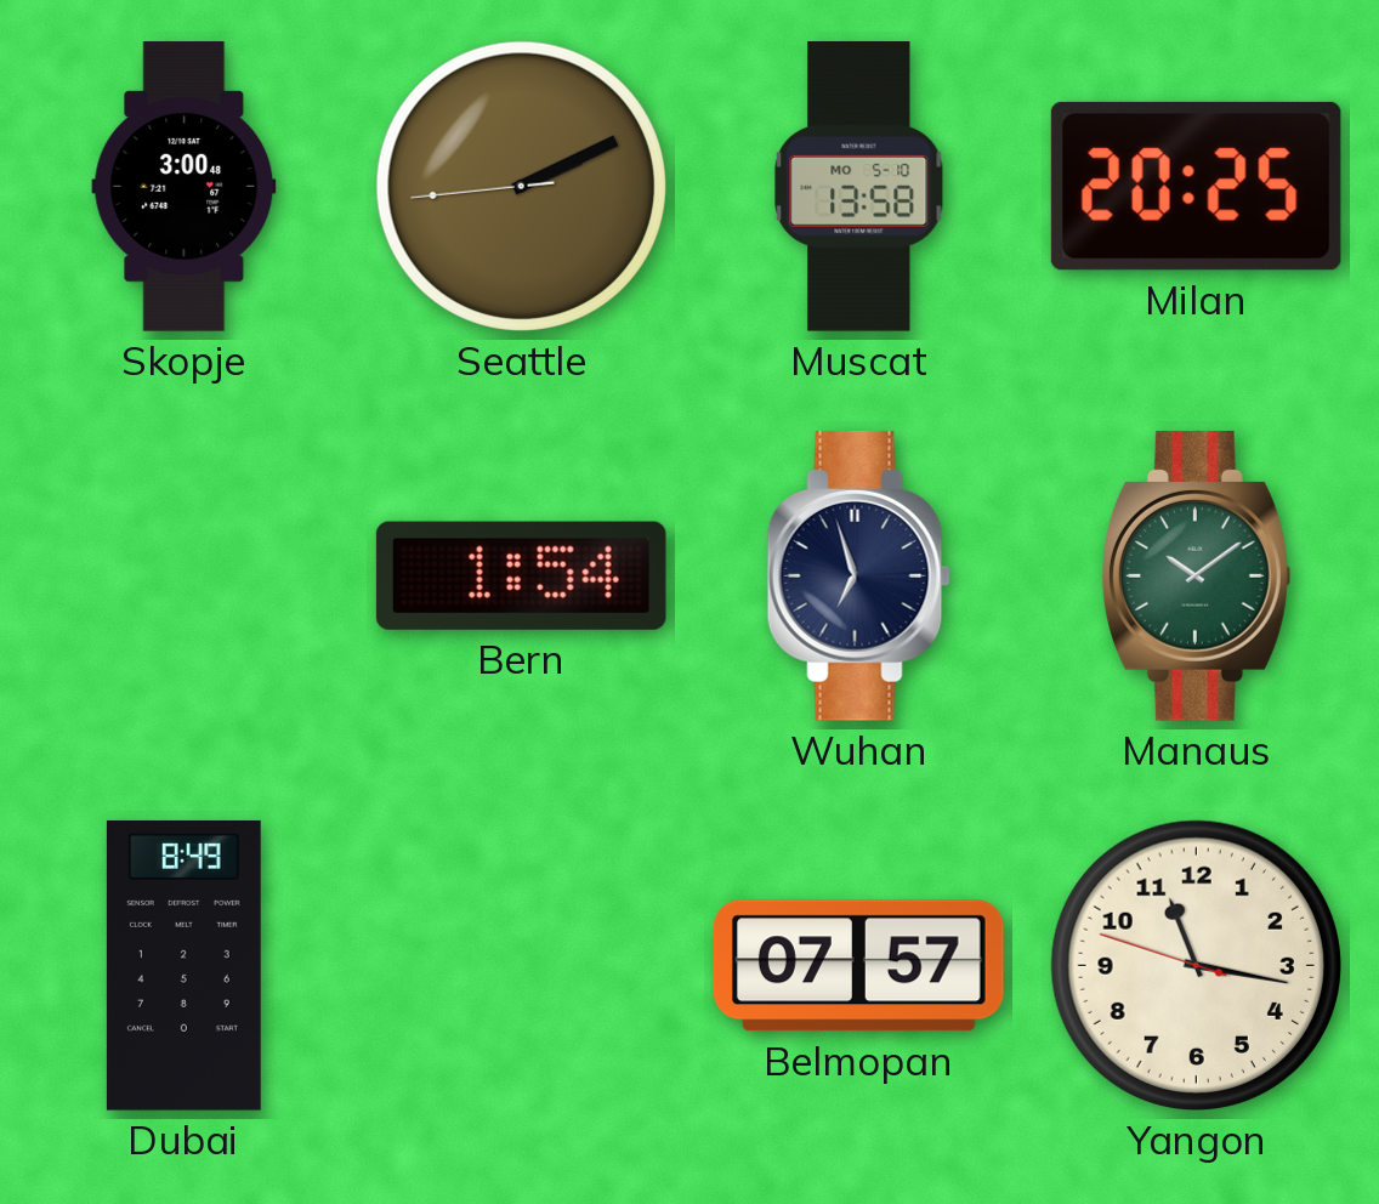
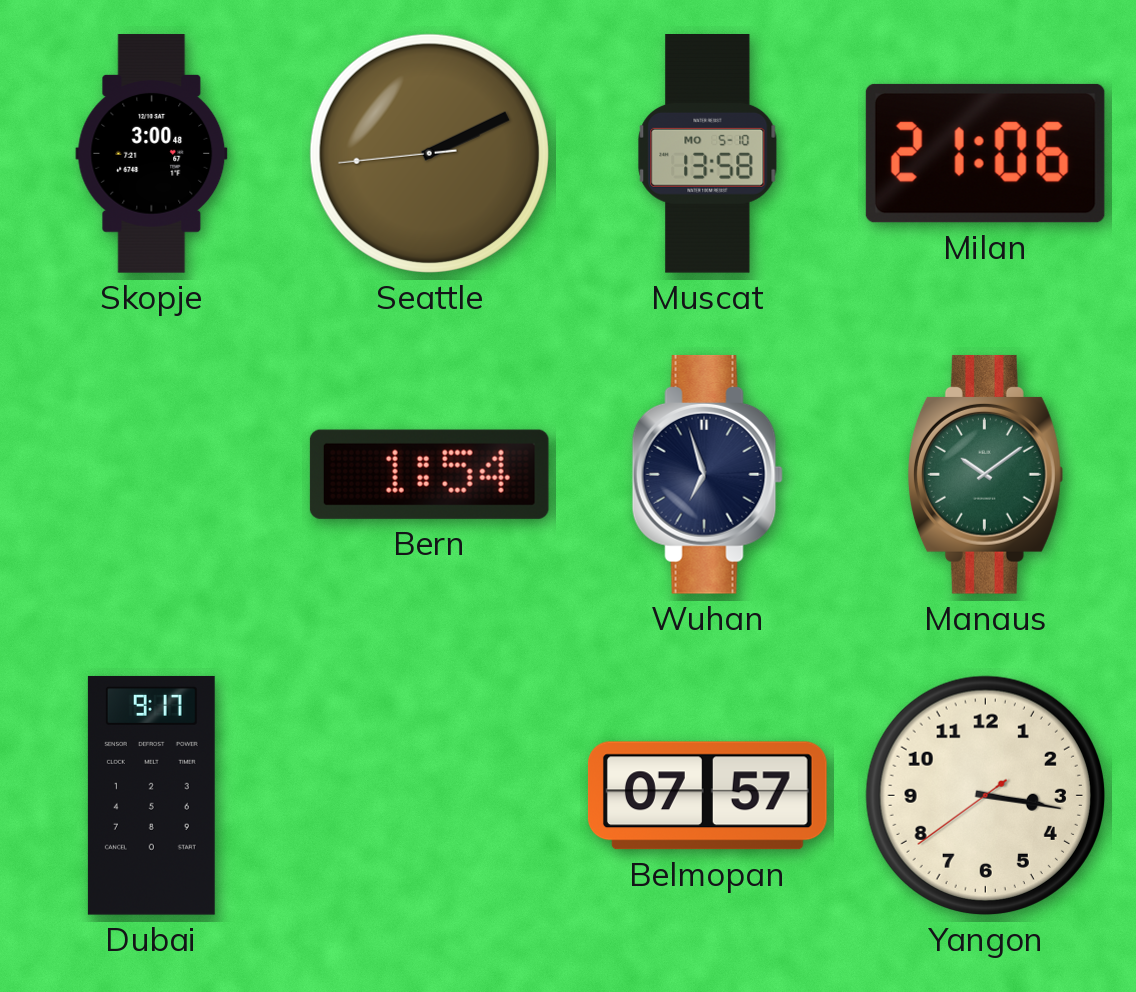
Milan: 20:25 -> 21:06 (985, 153)
Dubai: 8:49 -> 9:17 (151, 796)
Yangon: 11:16 -> 3:16 (985, 795)
